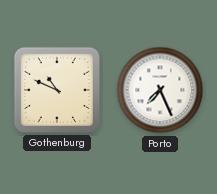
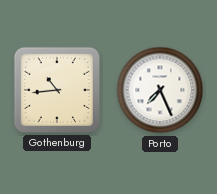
Gothenburg: 10:49 -> 10:44 (57, 90)
